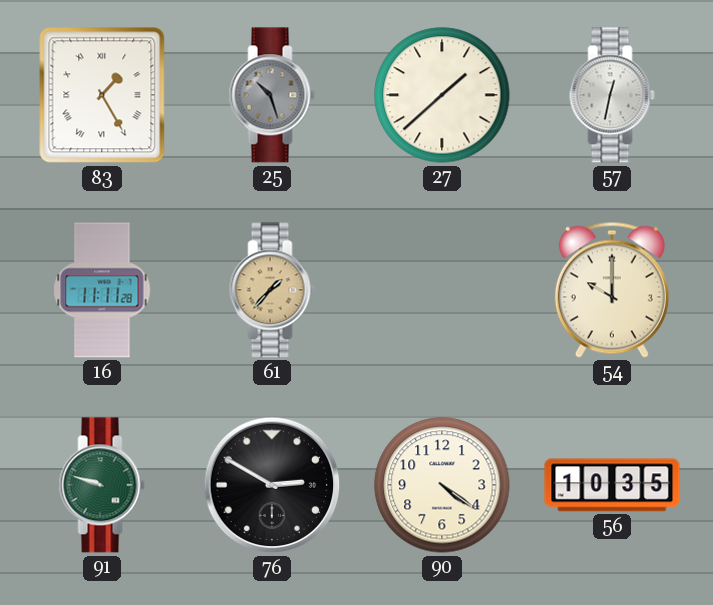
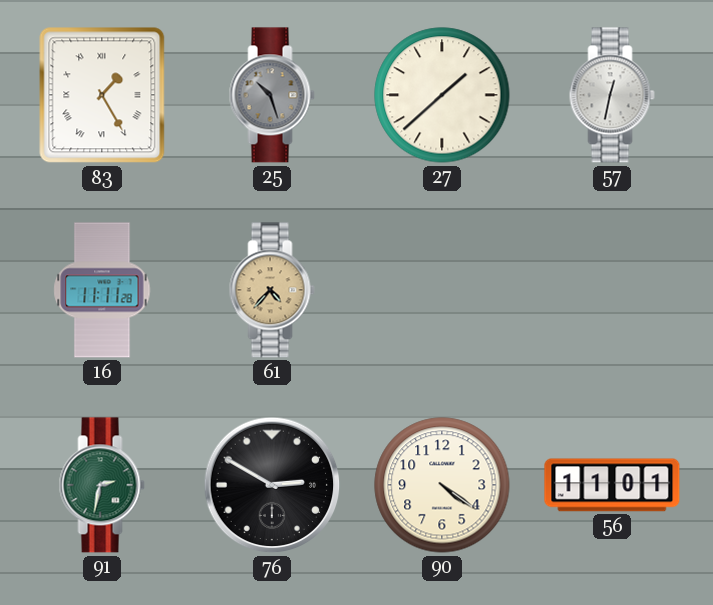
61: 1:37 -> 4:37 (272, 290)
54: 10:00 -> none (612, 290)
91: 9:48 -> 2:32 (102, 485)
56: 10:35 -> 11:01 (612, 485)
